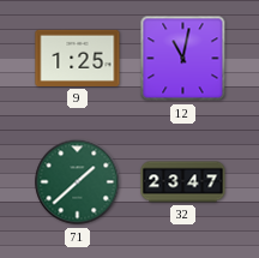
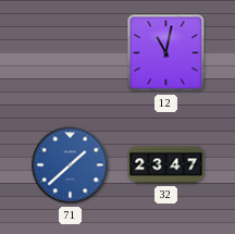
9: 1:25 -> none (78, 58)
71 dial: green -> blue (71, 165)
